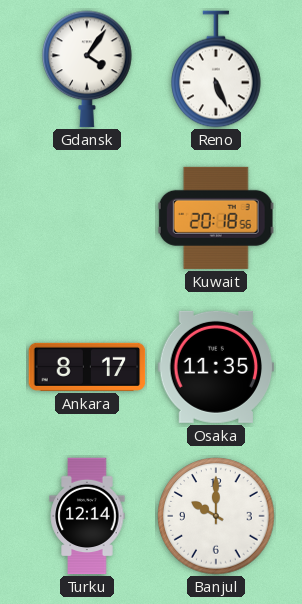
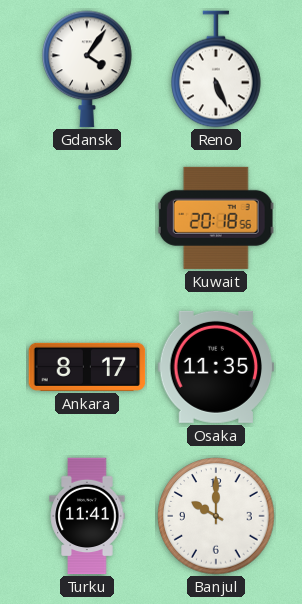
Turku: 12:14 -> 11:41 (87, 516)
